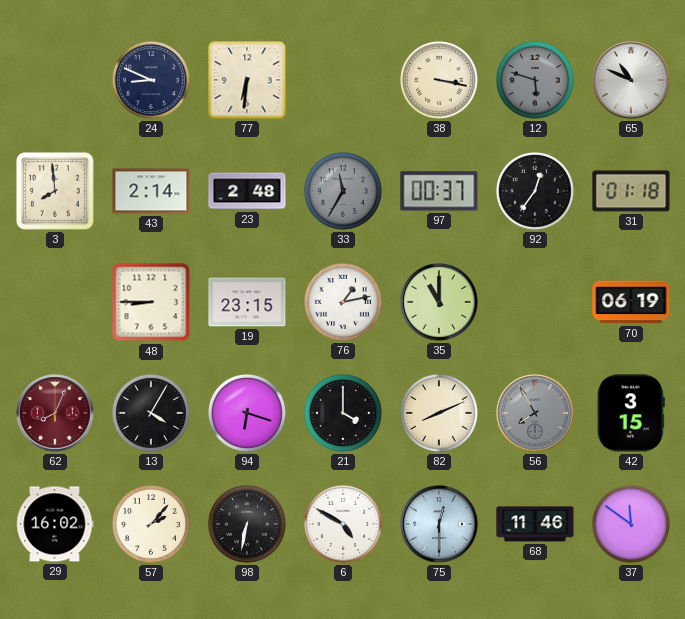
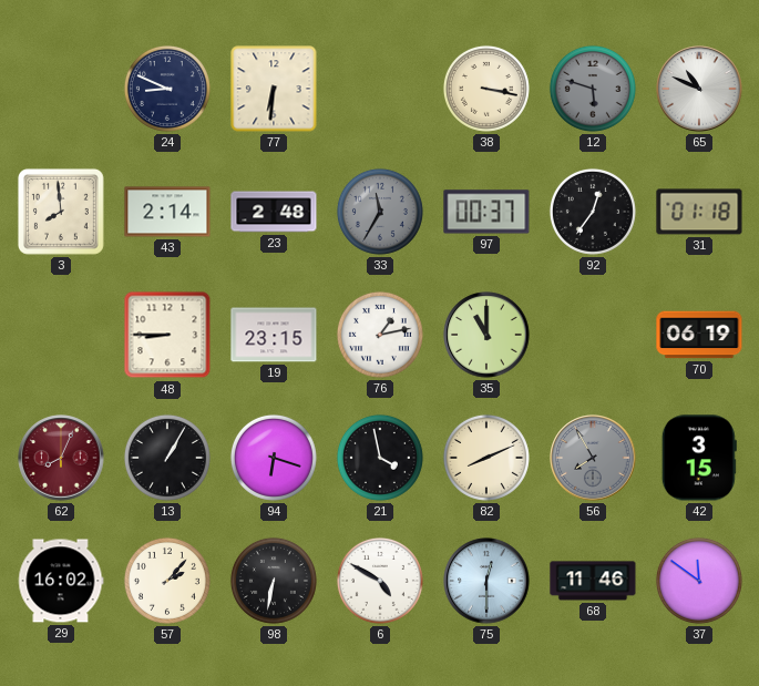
13: 4:05 -> 1:05 (167, 458)
21: 4:00 -> 3:58 (380, 458)
